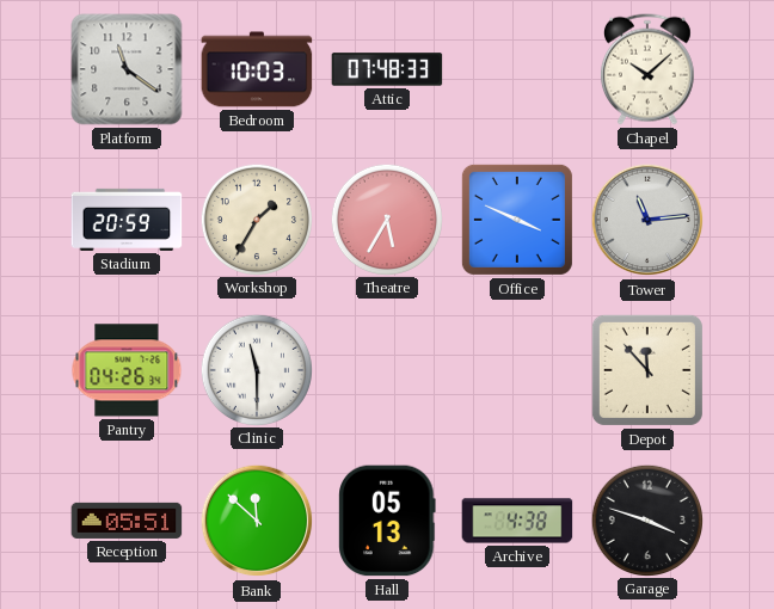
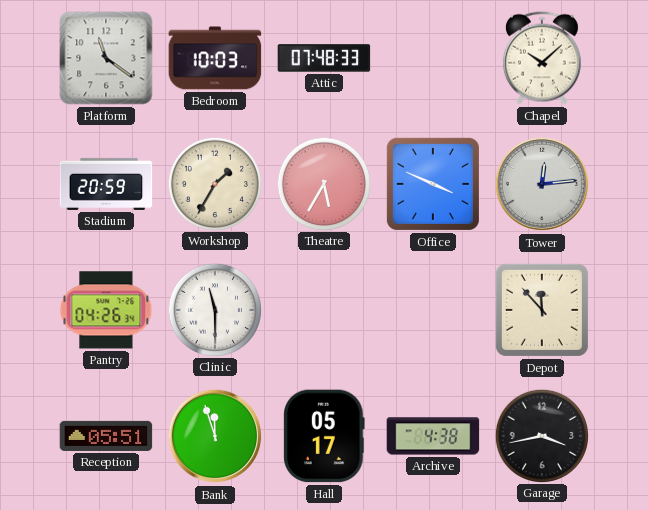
Tower: 11:14 -> 12:14 (542, 184)
Bank: 11:52 -> 11:57 (215, 436)
Hall: 05:13 -> 05:17 (324, 436)
Garage: 3:48 -> 3:43 (541, 435)
